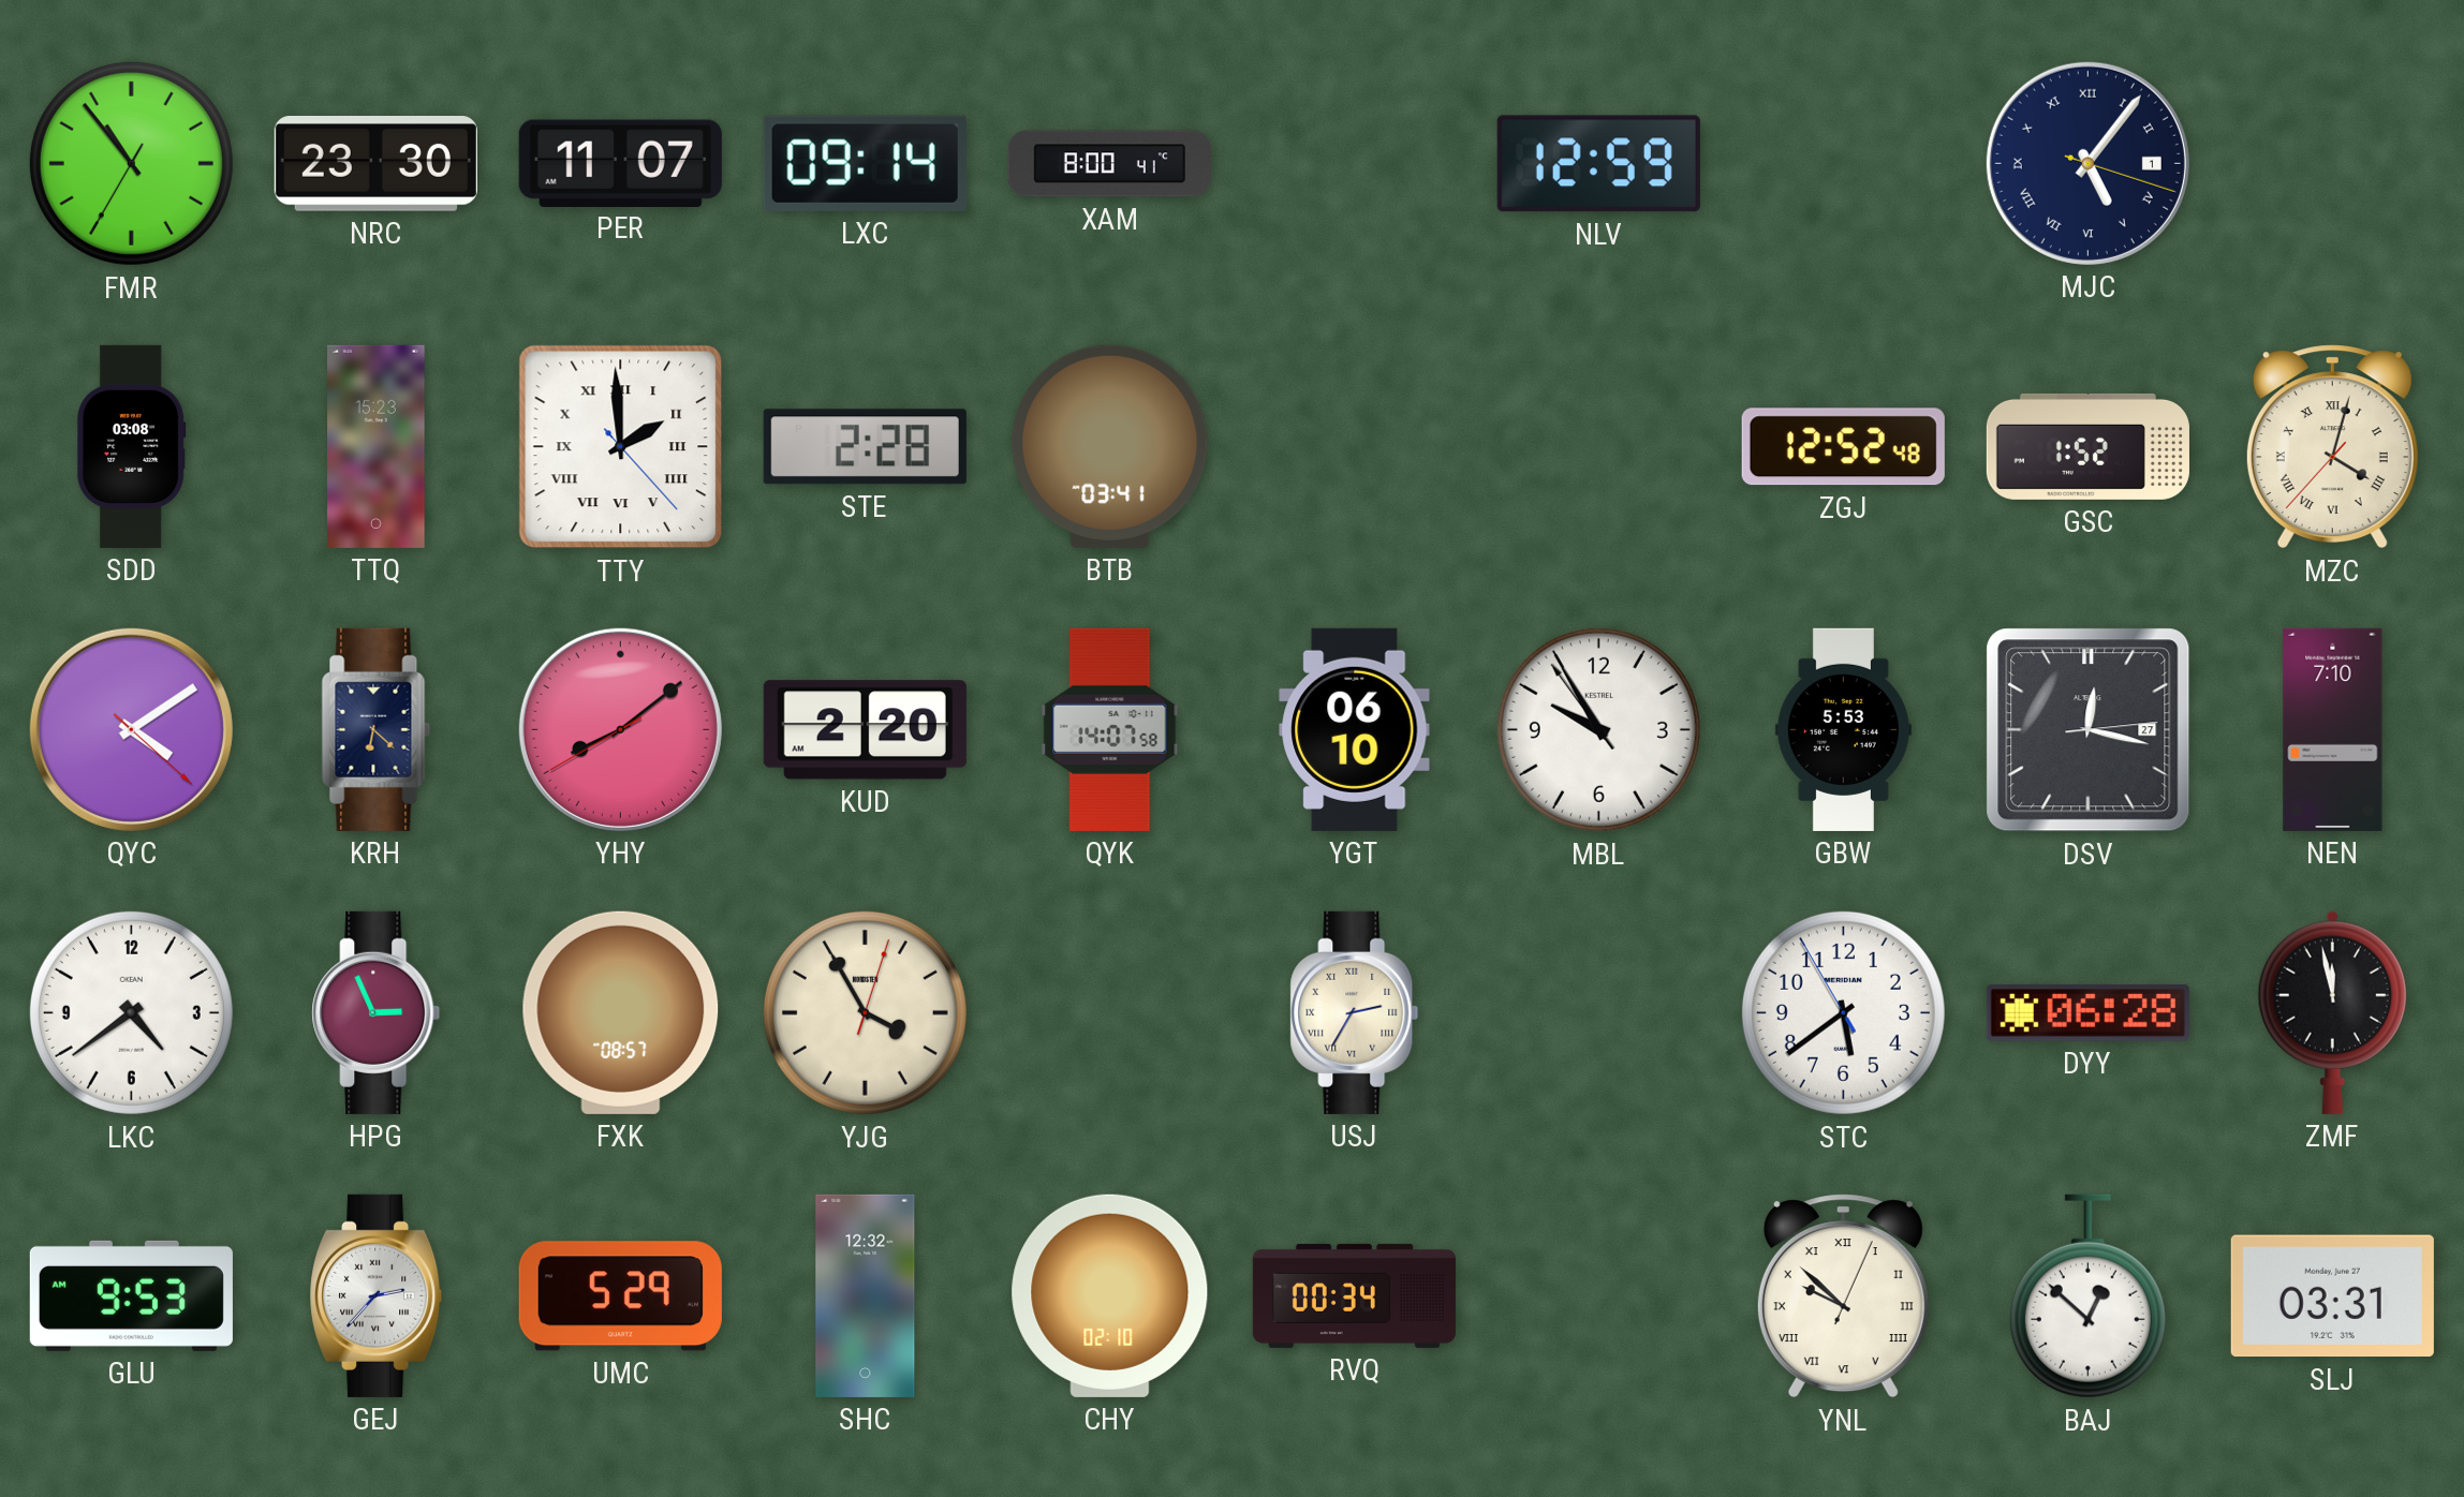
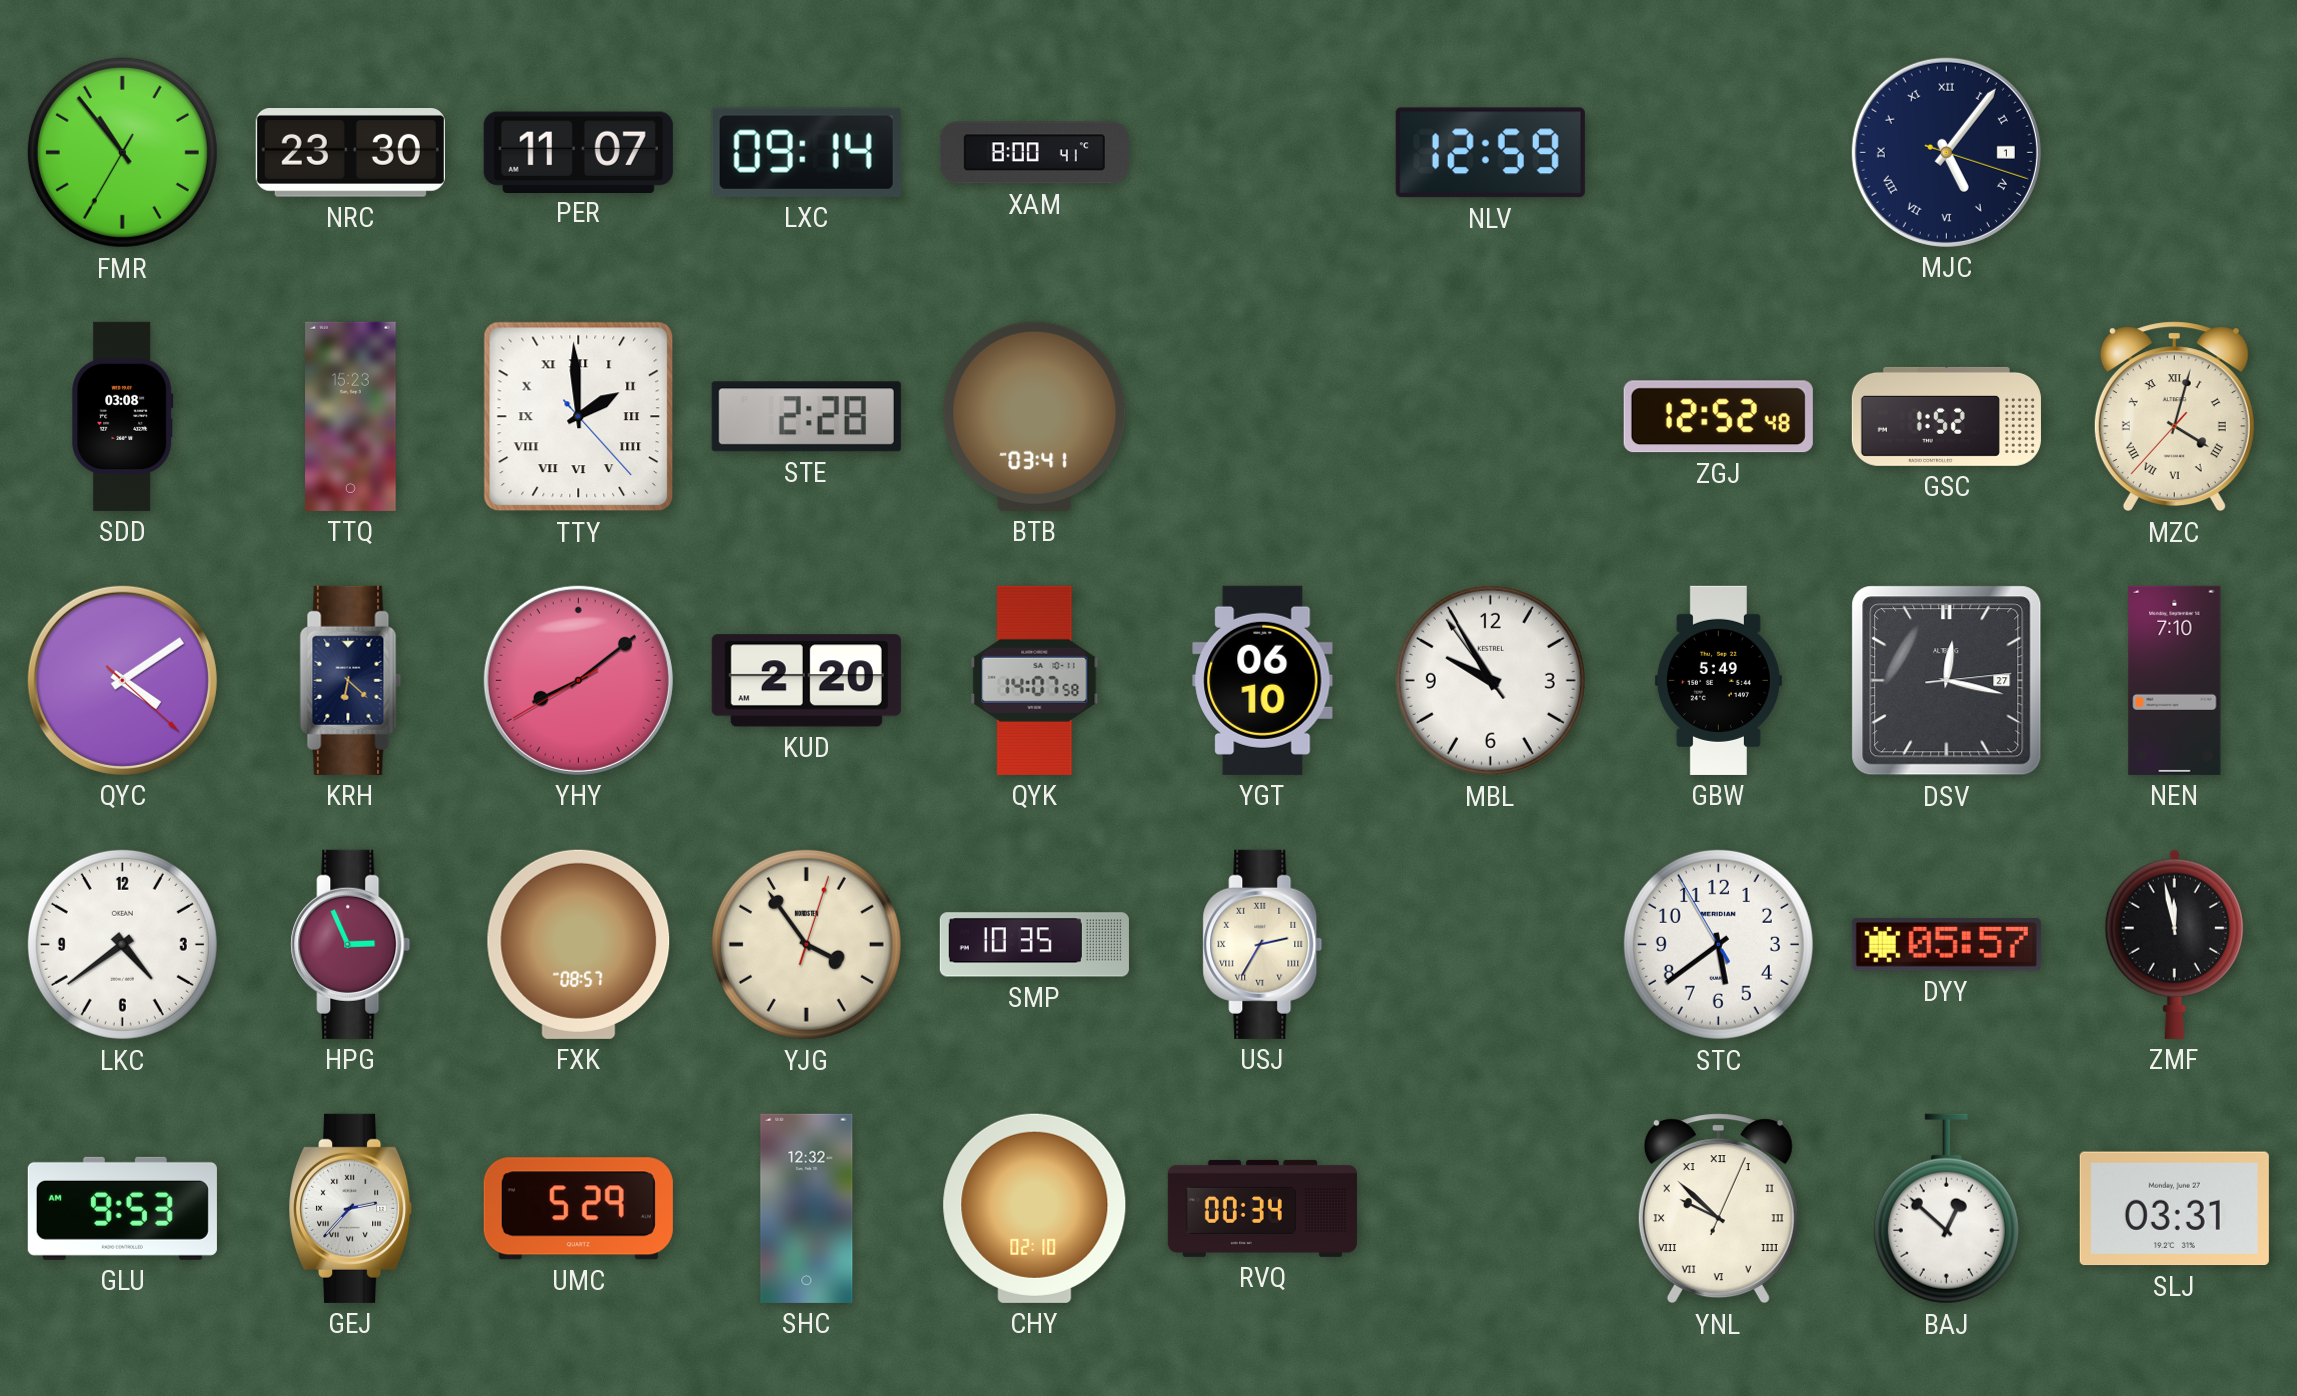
GBW: 5:53 -> 5:49 (1718, 680)
YJG: 3:55 -> 3:54 (806, 944)
SMP: none -> 10:35 (1034, 945)
DYY: 06:28 -> 05:57 (1946, 945)
